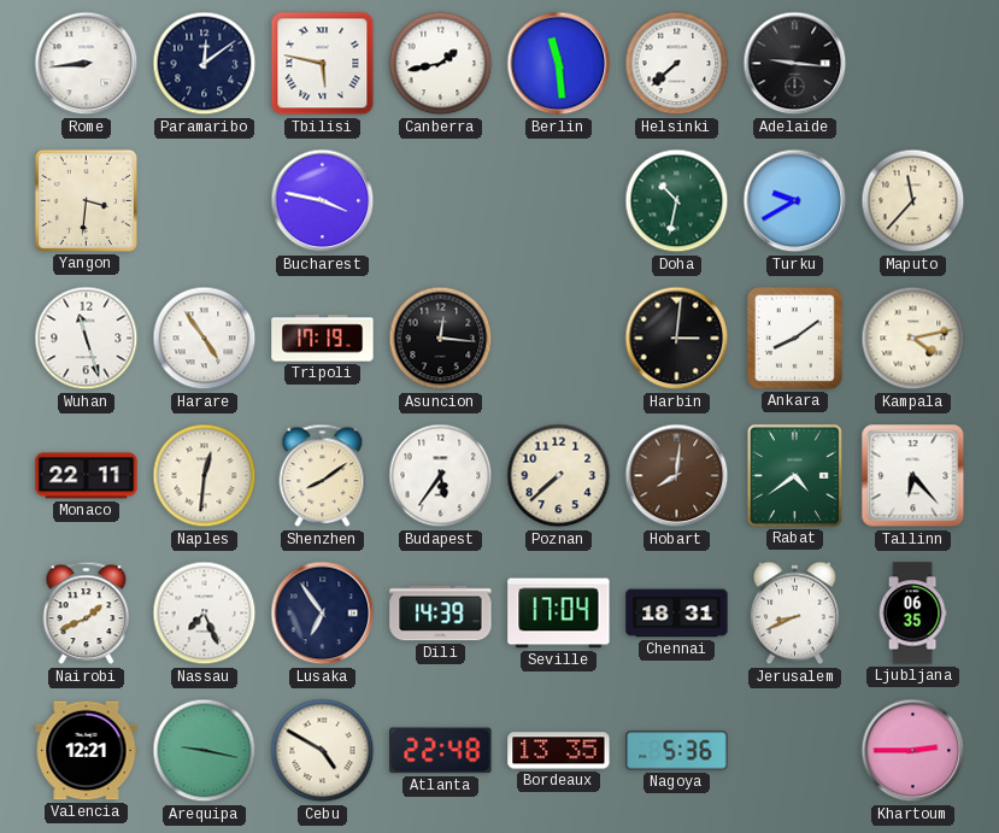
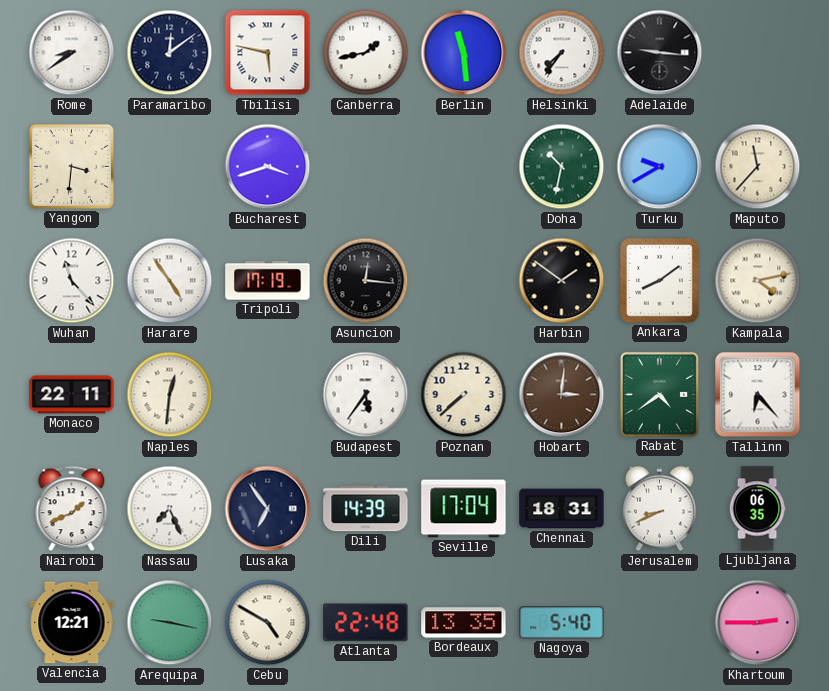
Rome: 8:44 -> 8:39 (72, 53)
Helsinki: 7:38 -> 7:36 (562, 53)
Bucharest: 3:47 -> 3:42 (268, 167)
Wuhan: 11:27 -> 11:23 (72, 281)
Harbin: 3:01 -> 1:51 (562, 281)
Shenzhen: 8:09 -> none (323, 476)
Hobart: 8:01 -> 3:01 (562, 395)
Nagoya: 5:36 -> 5:40 (562, 623)
